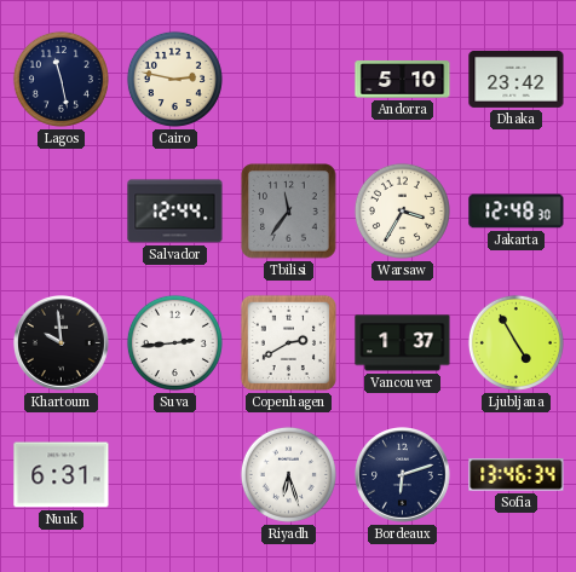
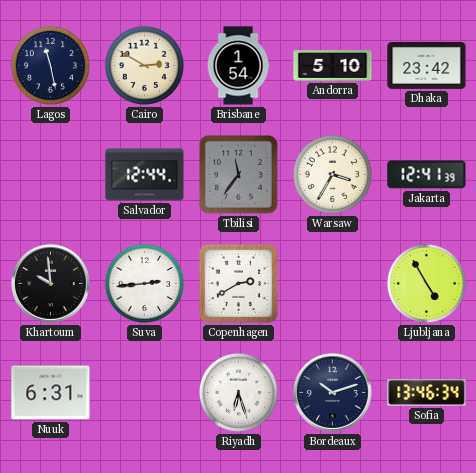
Cairo: 2:47 -> 2:50 (144, 65)
Brisbane: none -> 1:54 (238, 66)
Jakarta: 12:48 -> 12:41 (427, 175)
Vancouver: 1:37 -> none (403, 343)
Bordeaux: 6:12 -> 10:12 (333, 393)
